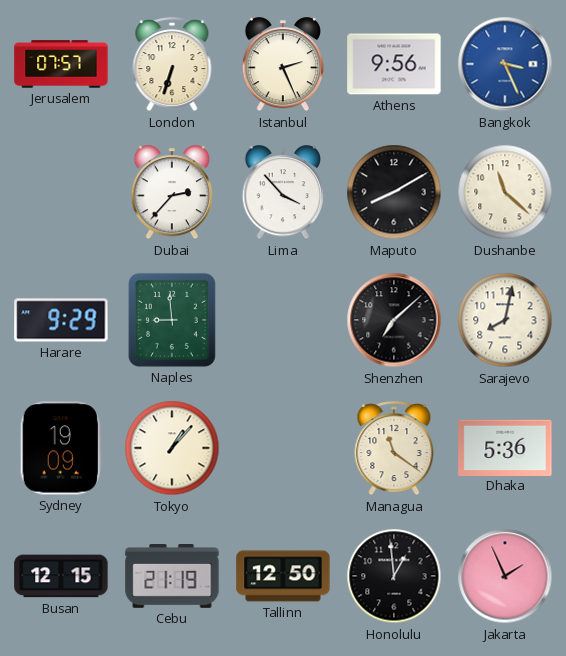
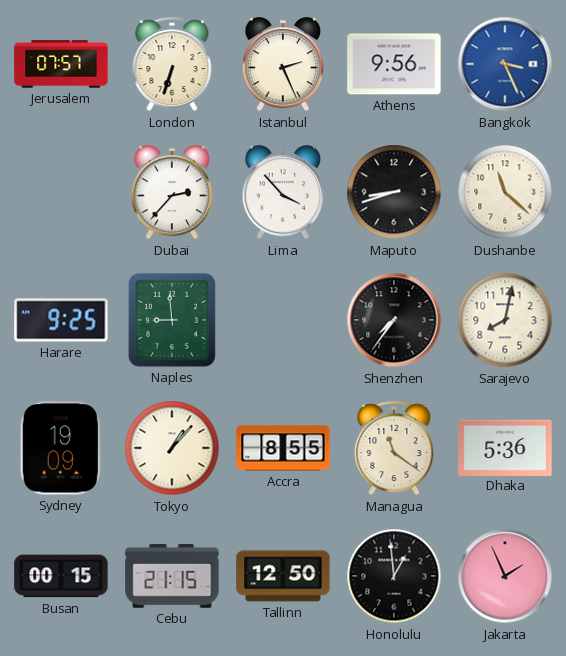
Maputo: 8:10 -> 8:42 (394, 192)
Harare: 9:29 -> 9:25 (61, 320)
Shenzhen: 7:08 -> 7:36 (394, 320)
Accra: none -> 8:55 (283, 448)
Busan: 12:15 -> 00:15 (61, 576)
Cebu: 21:19 -> 21:15 (172, 577)
